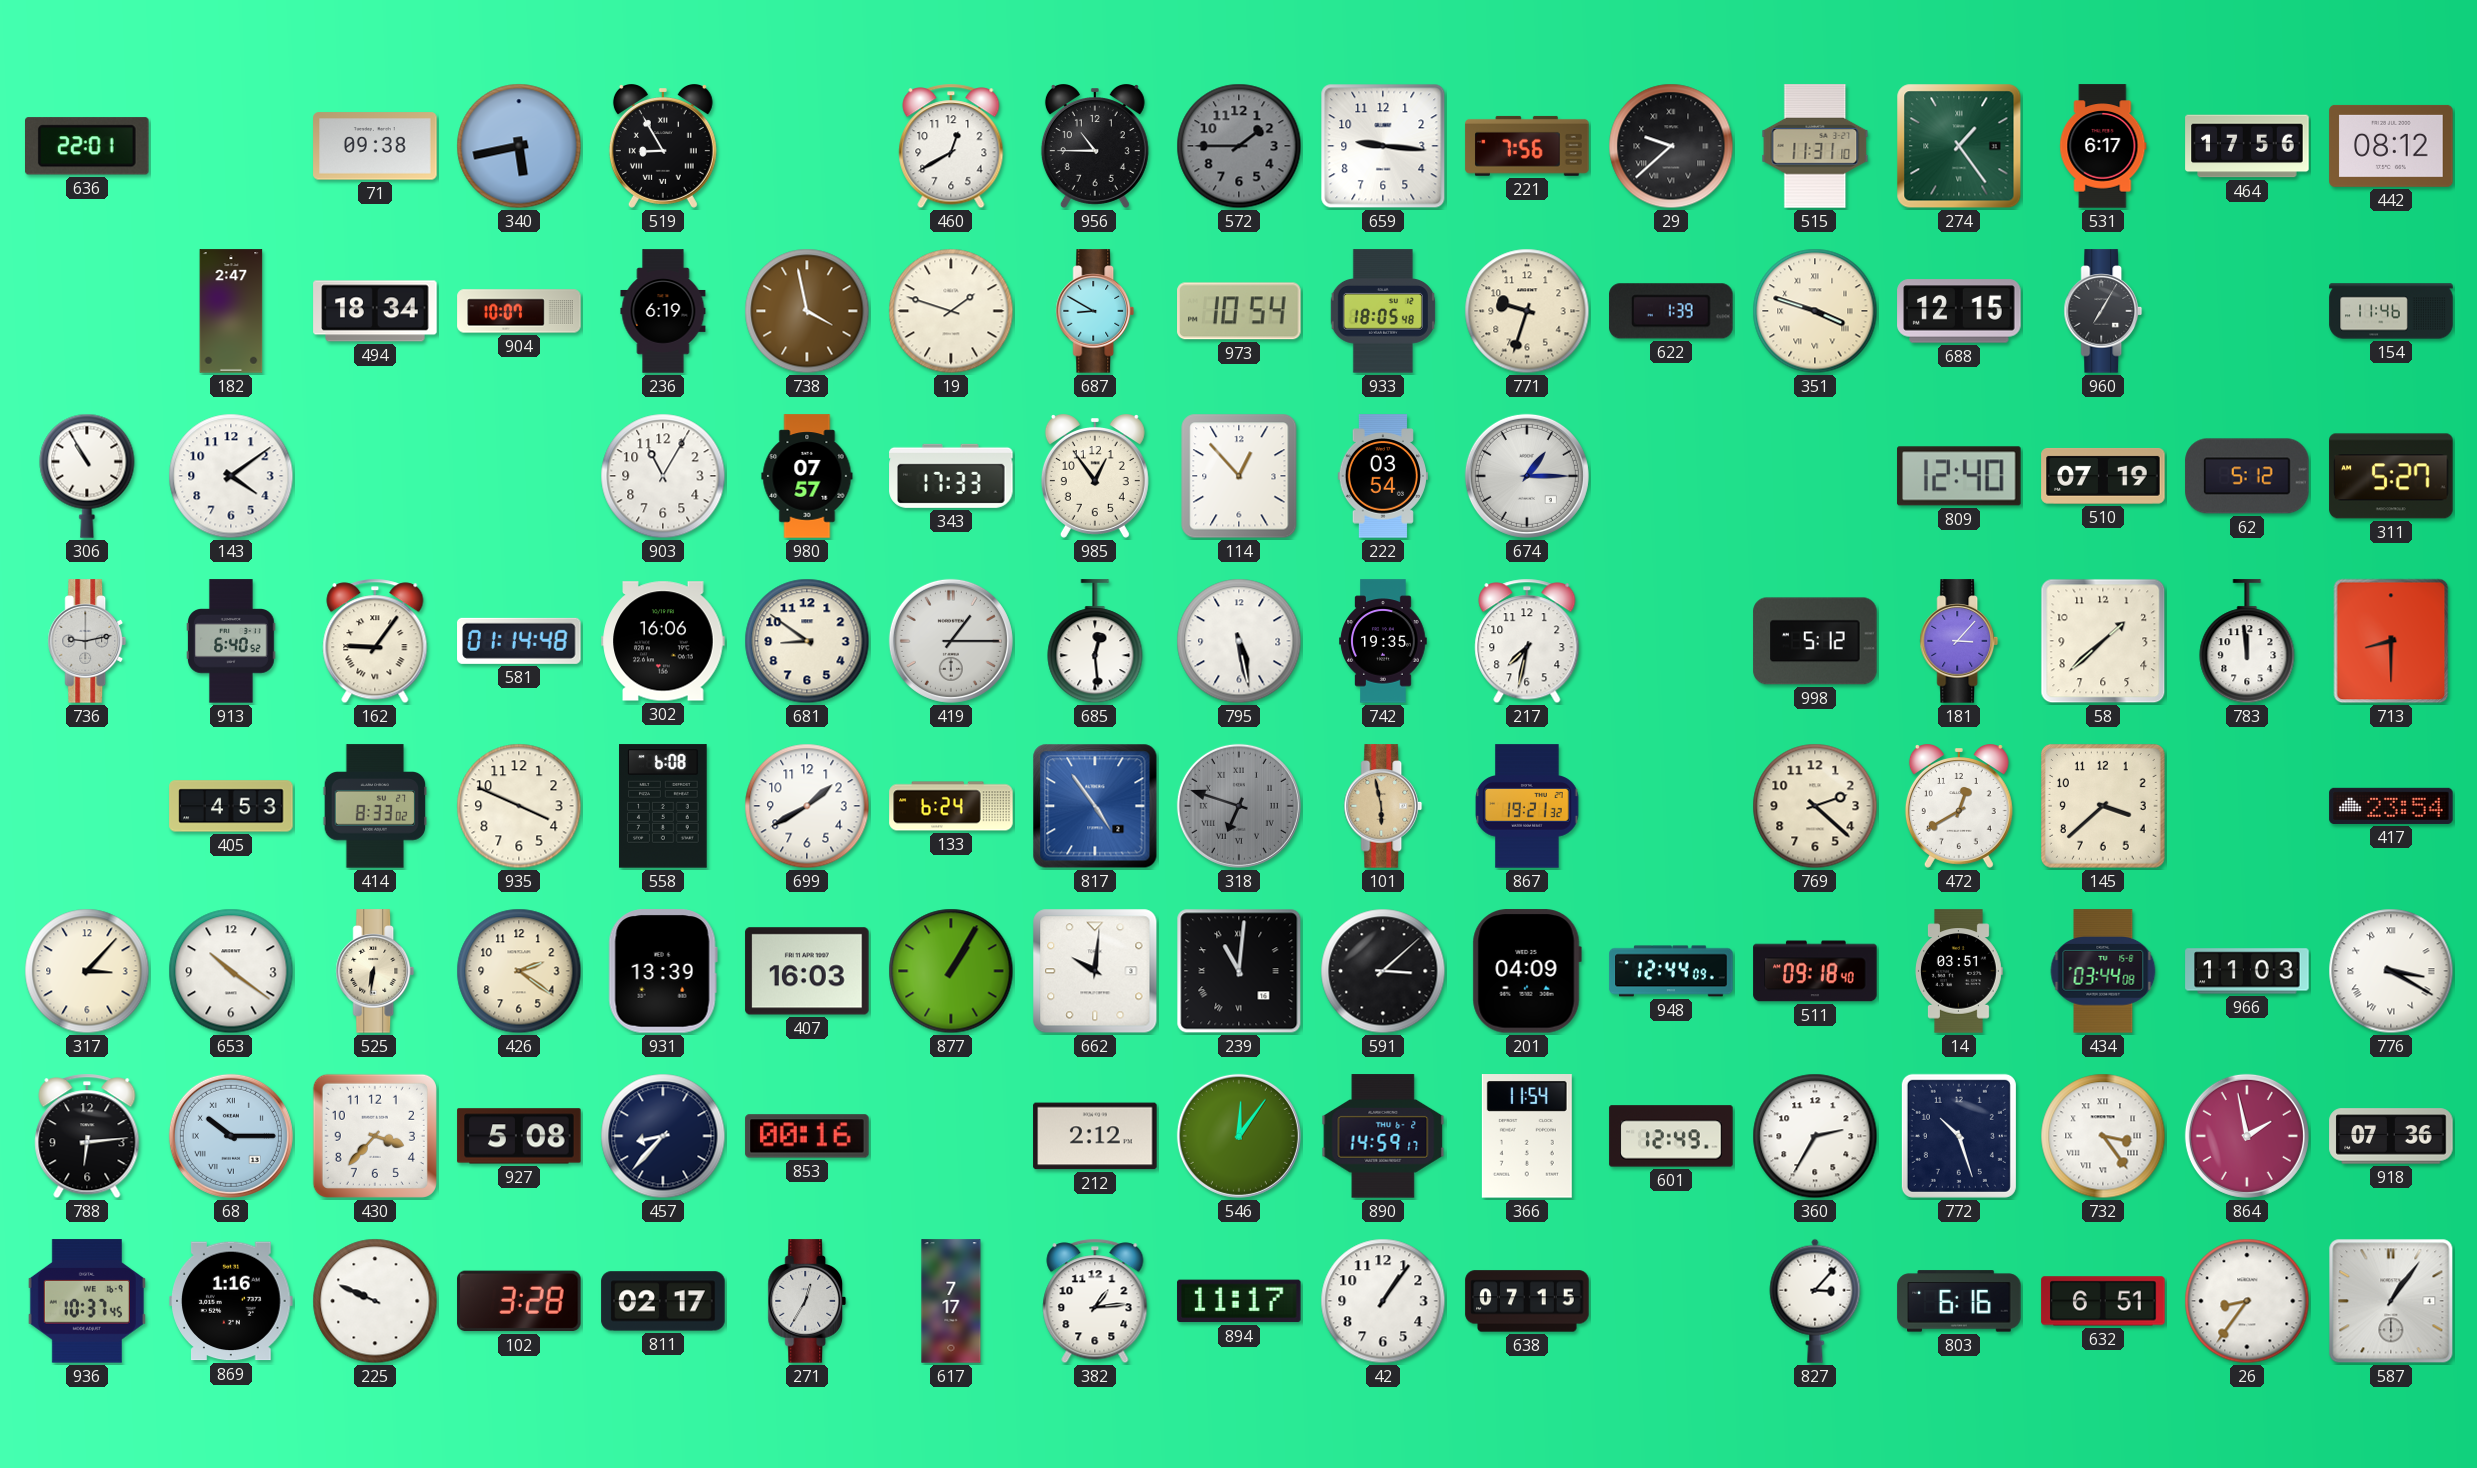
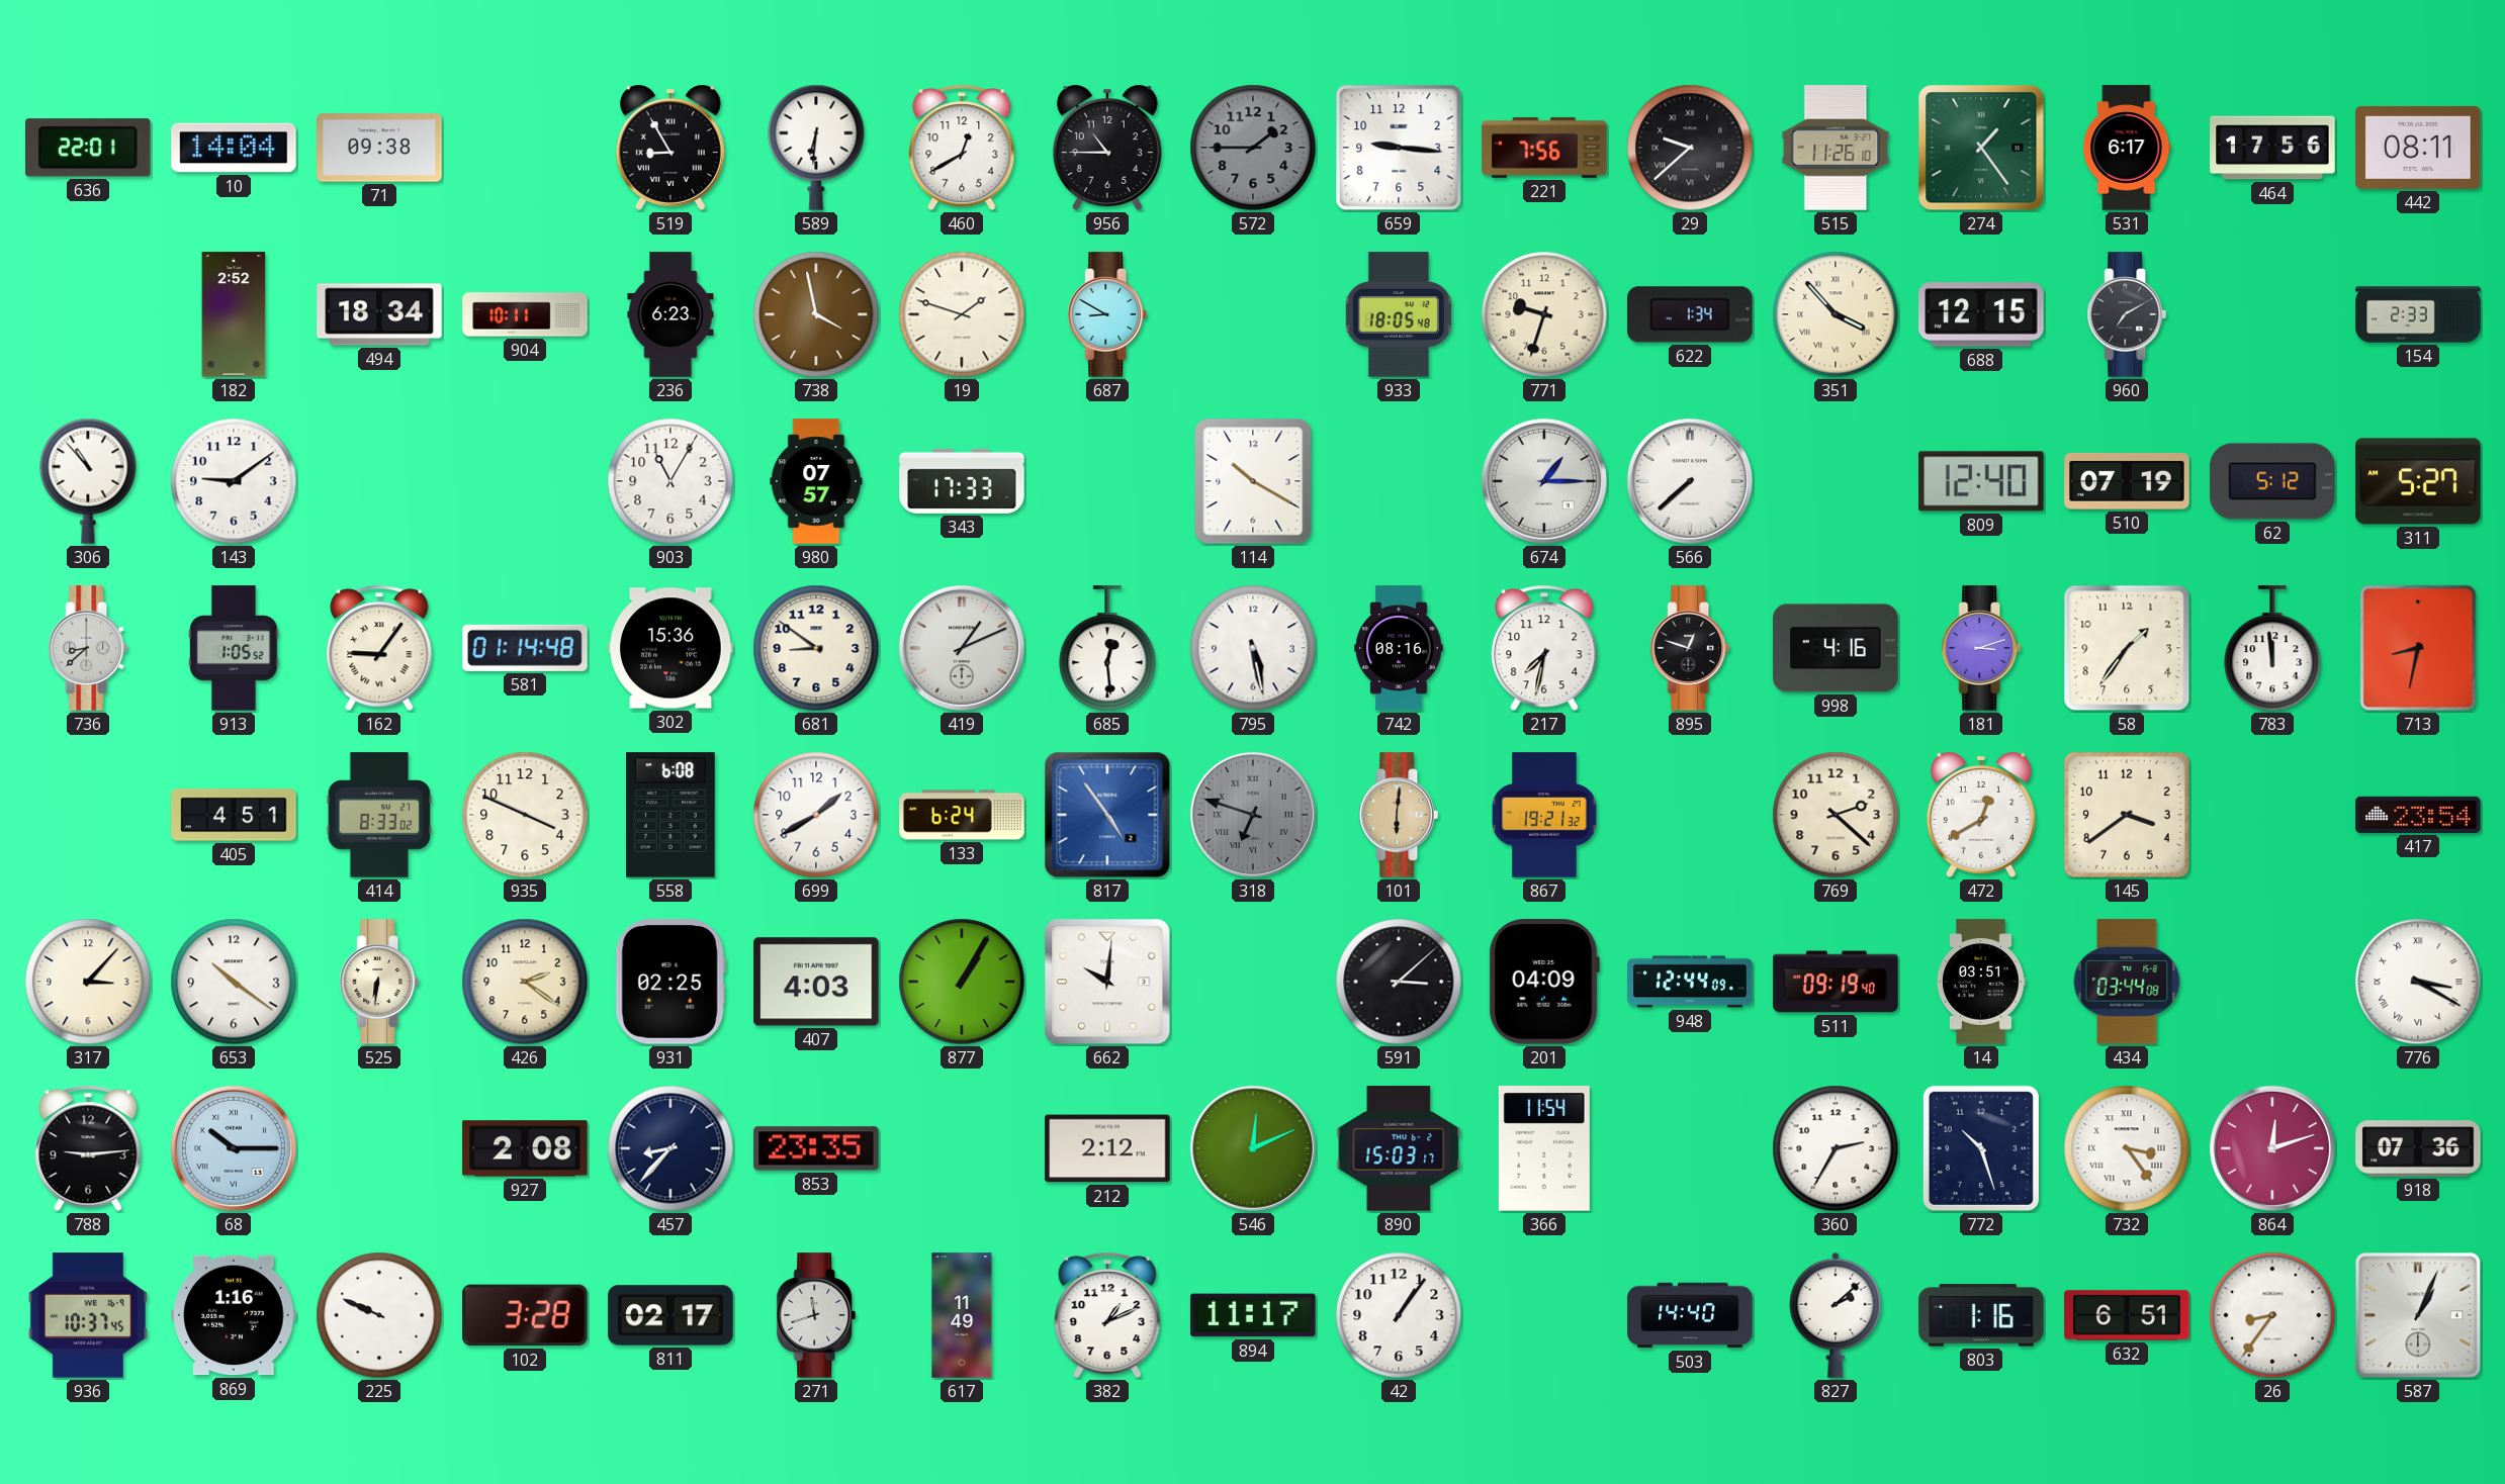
10: none -> 14:04 (234, 148)
340: 5:43 -> none (519, 146)
589: none -> 6:31 (816, 148)
515: 11:31 -> 11:26 (1836, 148)
442: 08:12 -> 08:11 (2418, 148)
182: 2:47 -> 2:52 (234, 314)
904: 10:07 -> 10:11 (525, 314)
236: 6:19 -> 6:23 (670, 314)
973: 10:54 -> none (1239, 311)
622: 1:39 -> 1:34 (1690, 314)
351: 3:48 -> 3:53 (1836, 314)
960: 7:05 -> 7:10 (2127, 314)
154: 11:46 -> 2:33 (2418, 314)
306: 10:55 -> 10:53 (88, 481)
143: 4:09 -> 9:09 (234, 481)
985: 12:54 -> none (1095, 477)
114: 12:53 -> 10:20 (1253, 481)
222: 03:54 -> none (1382, 476)
566: none -> 7:38 (1690, 481)
736: 9:13 -> 8:38 (88, 648)
913: 6:40 -> 1:05 (234, 648)
302: 16:06 -> 15:36 (670, 648)
419: 1:15 -> 1:11 (962, 648)
742: 19:35 -> 08:16 (1399, 648)
895: none -> 12:48 (1690, 648)
998: 5:12 -> 4:16 (1836, 648)
181: 3:07 -> 3:12 (1981, 648)
58: 1:38 -> 1:36 (2127, 648)
713: 8:30 -> 8:32 (2418, 648)
405: 4:53 -> 4:51 (234, 815)
101: 5:58 -> 6:01 (1399, 815)
145: 3:38 -> 3:39 (2127, 815)
931: 13:39 -> 02:25 (670, 982)
407: 16:03 -> 4:03 (816, 982)
239: 11:01 -> none (1239, 971)
511: 09:18 -> 09:19 (1836, 982)
966: 11:03 -> none (2247, 971)
788: 6:14 -> 9:14 (88, 1148)
430: 3:37 -> none (375, 1136)
927: 5:08 -> 2:08 (525, 1148)
853: 00:16 -> 23:35 (816, 1148)
546: 12:06 -> 12:11 (1253, 1148)
890: 14:59 -> 15:03 (1399, 1148)
601: 12:49 -> none (1671, 1136)
864: 1:58 -> 12:12 (2272, 1148)
271: 12:35 -> 11:42 (816, 1315)
617: 7:17 -> 11:49 (962, 1315)
382: 1:14 -> 1:11 (1107, 1315)
638: 07:15 -> none (1527, 1301)
503: none -> 14:40 (1690, 1315)
827: 3:07 -> 2:08 (1836, 1315)
803: 6:16 -> 1:16 (1981, 1315)
587: 1:06 -> 1:04 (2418, 1315)
